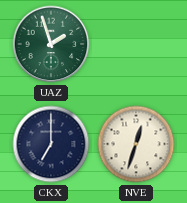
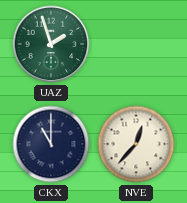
CKX: 7:00 -> 11:00 (51, 144)
NVE: 12:33 -> 12:37 (136, 144)
